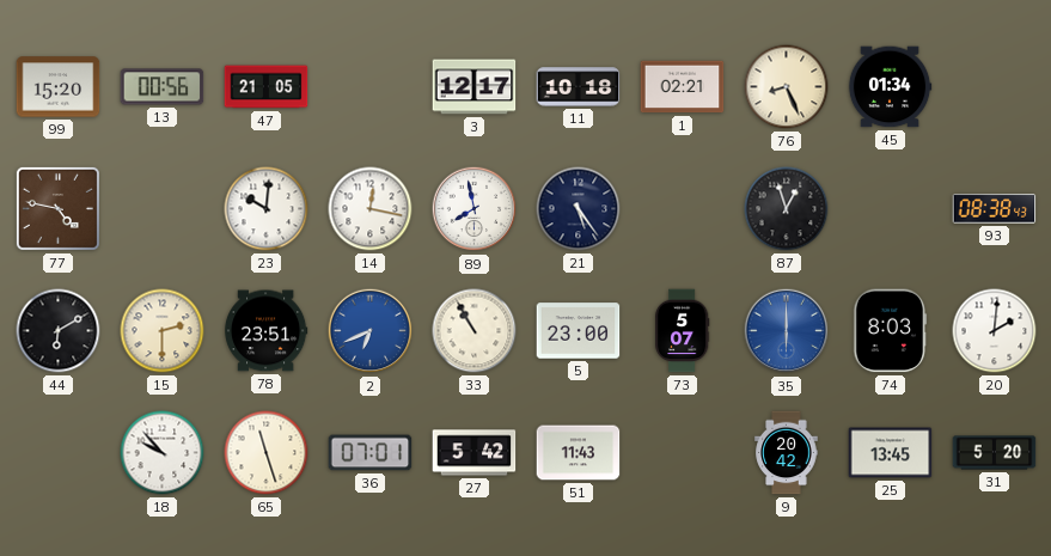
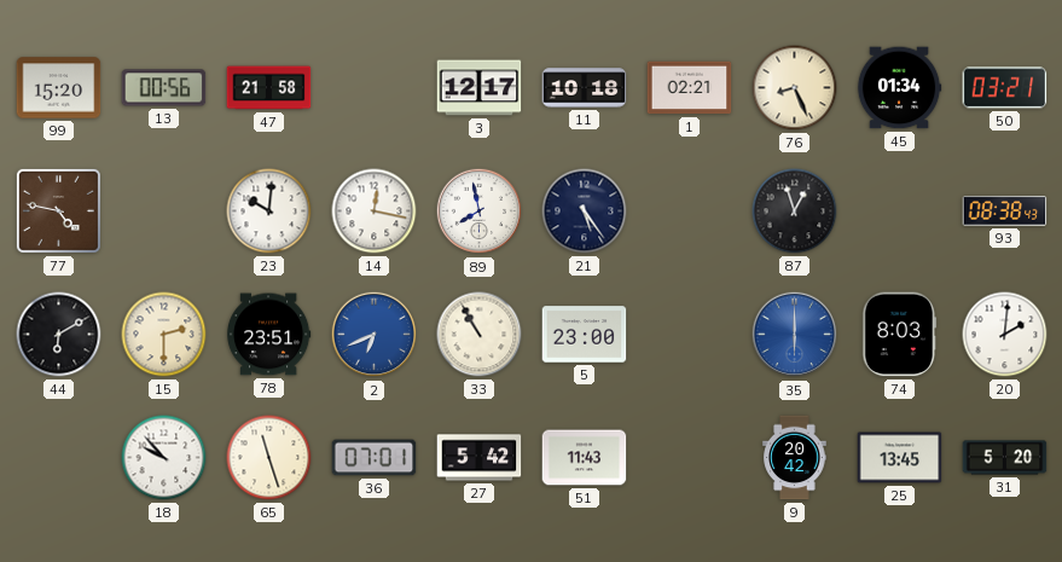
47: 21:05 -> 21:58 (269, 88)
50: none -> 03:21 (1005, 88)
73: 5:07 -> none (682, 331)
